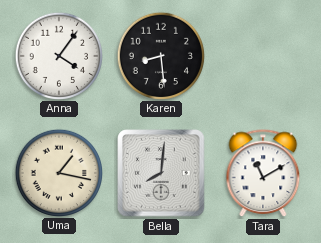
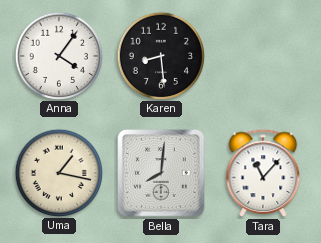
Tara: 11:10 -> 11:07 (263, 174)
